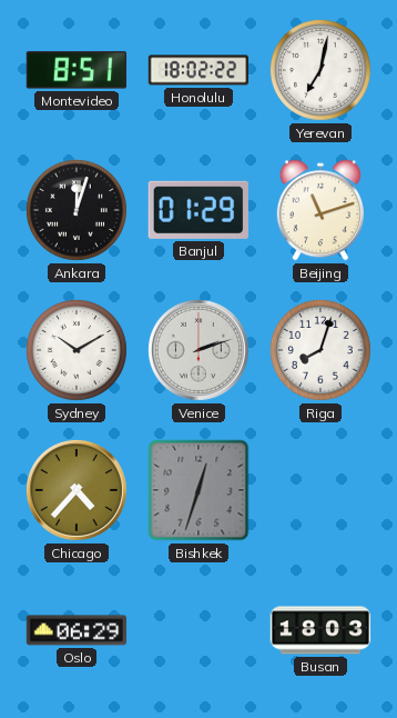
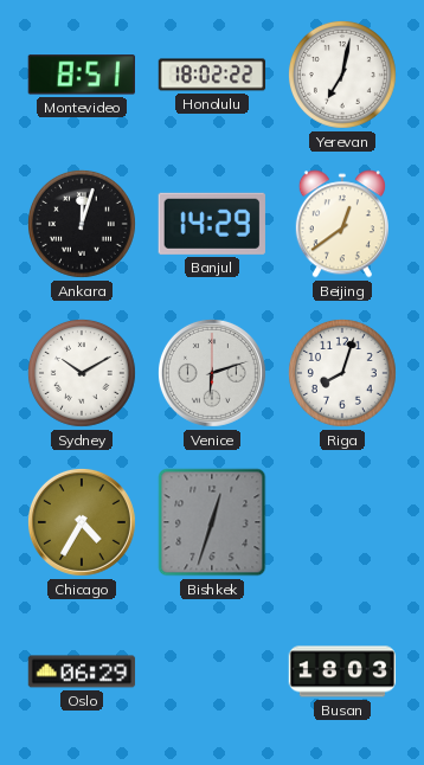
Banjul: 01:29 -> 14:29 (212, 224)
Beijing: 11:12 -> 12:39 (342, 224)
Venice: 2:12 -> 6:12 (212, 373)
Chicago: 4:37 -> 4:35 (82, 522)
